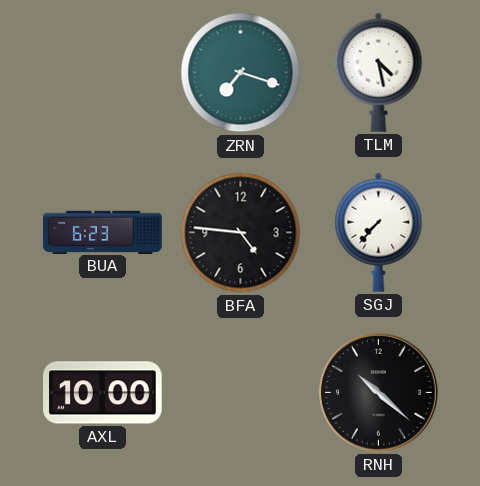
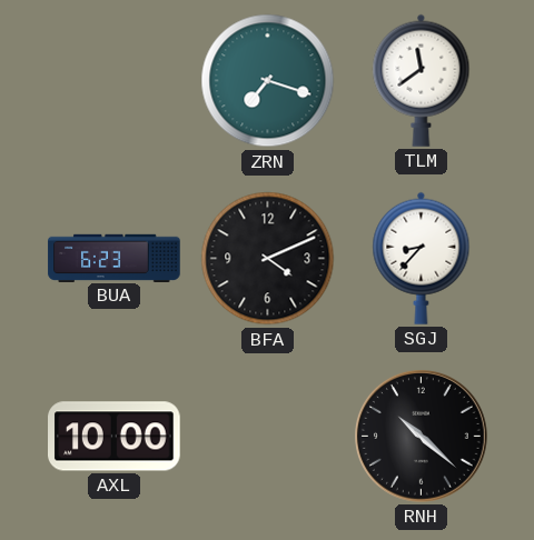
TLM: 4:28 -> 11:39 (422, 80)
BFA: 4:46 -> 4:11 (268, 259)
SGJ: 7:37 -> 8:37 (422, 258)
